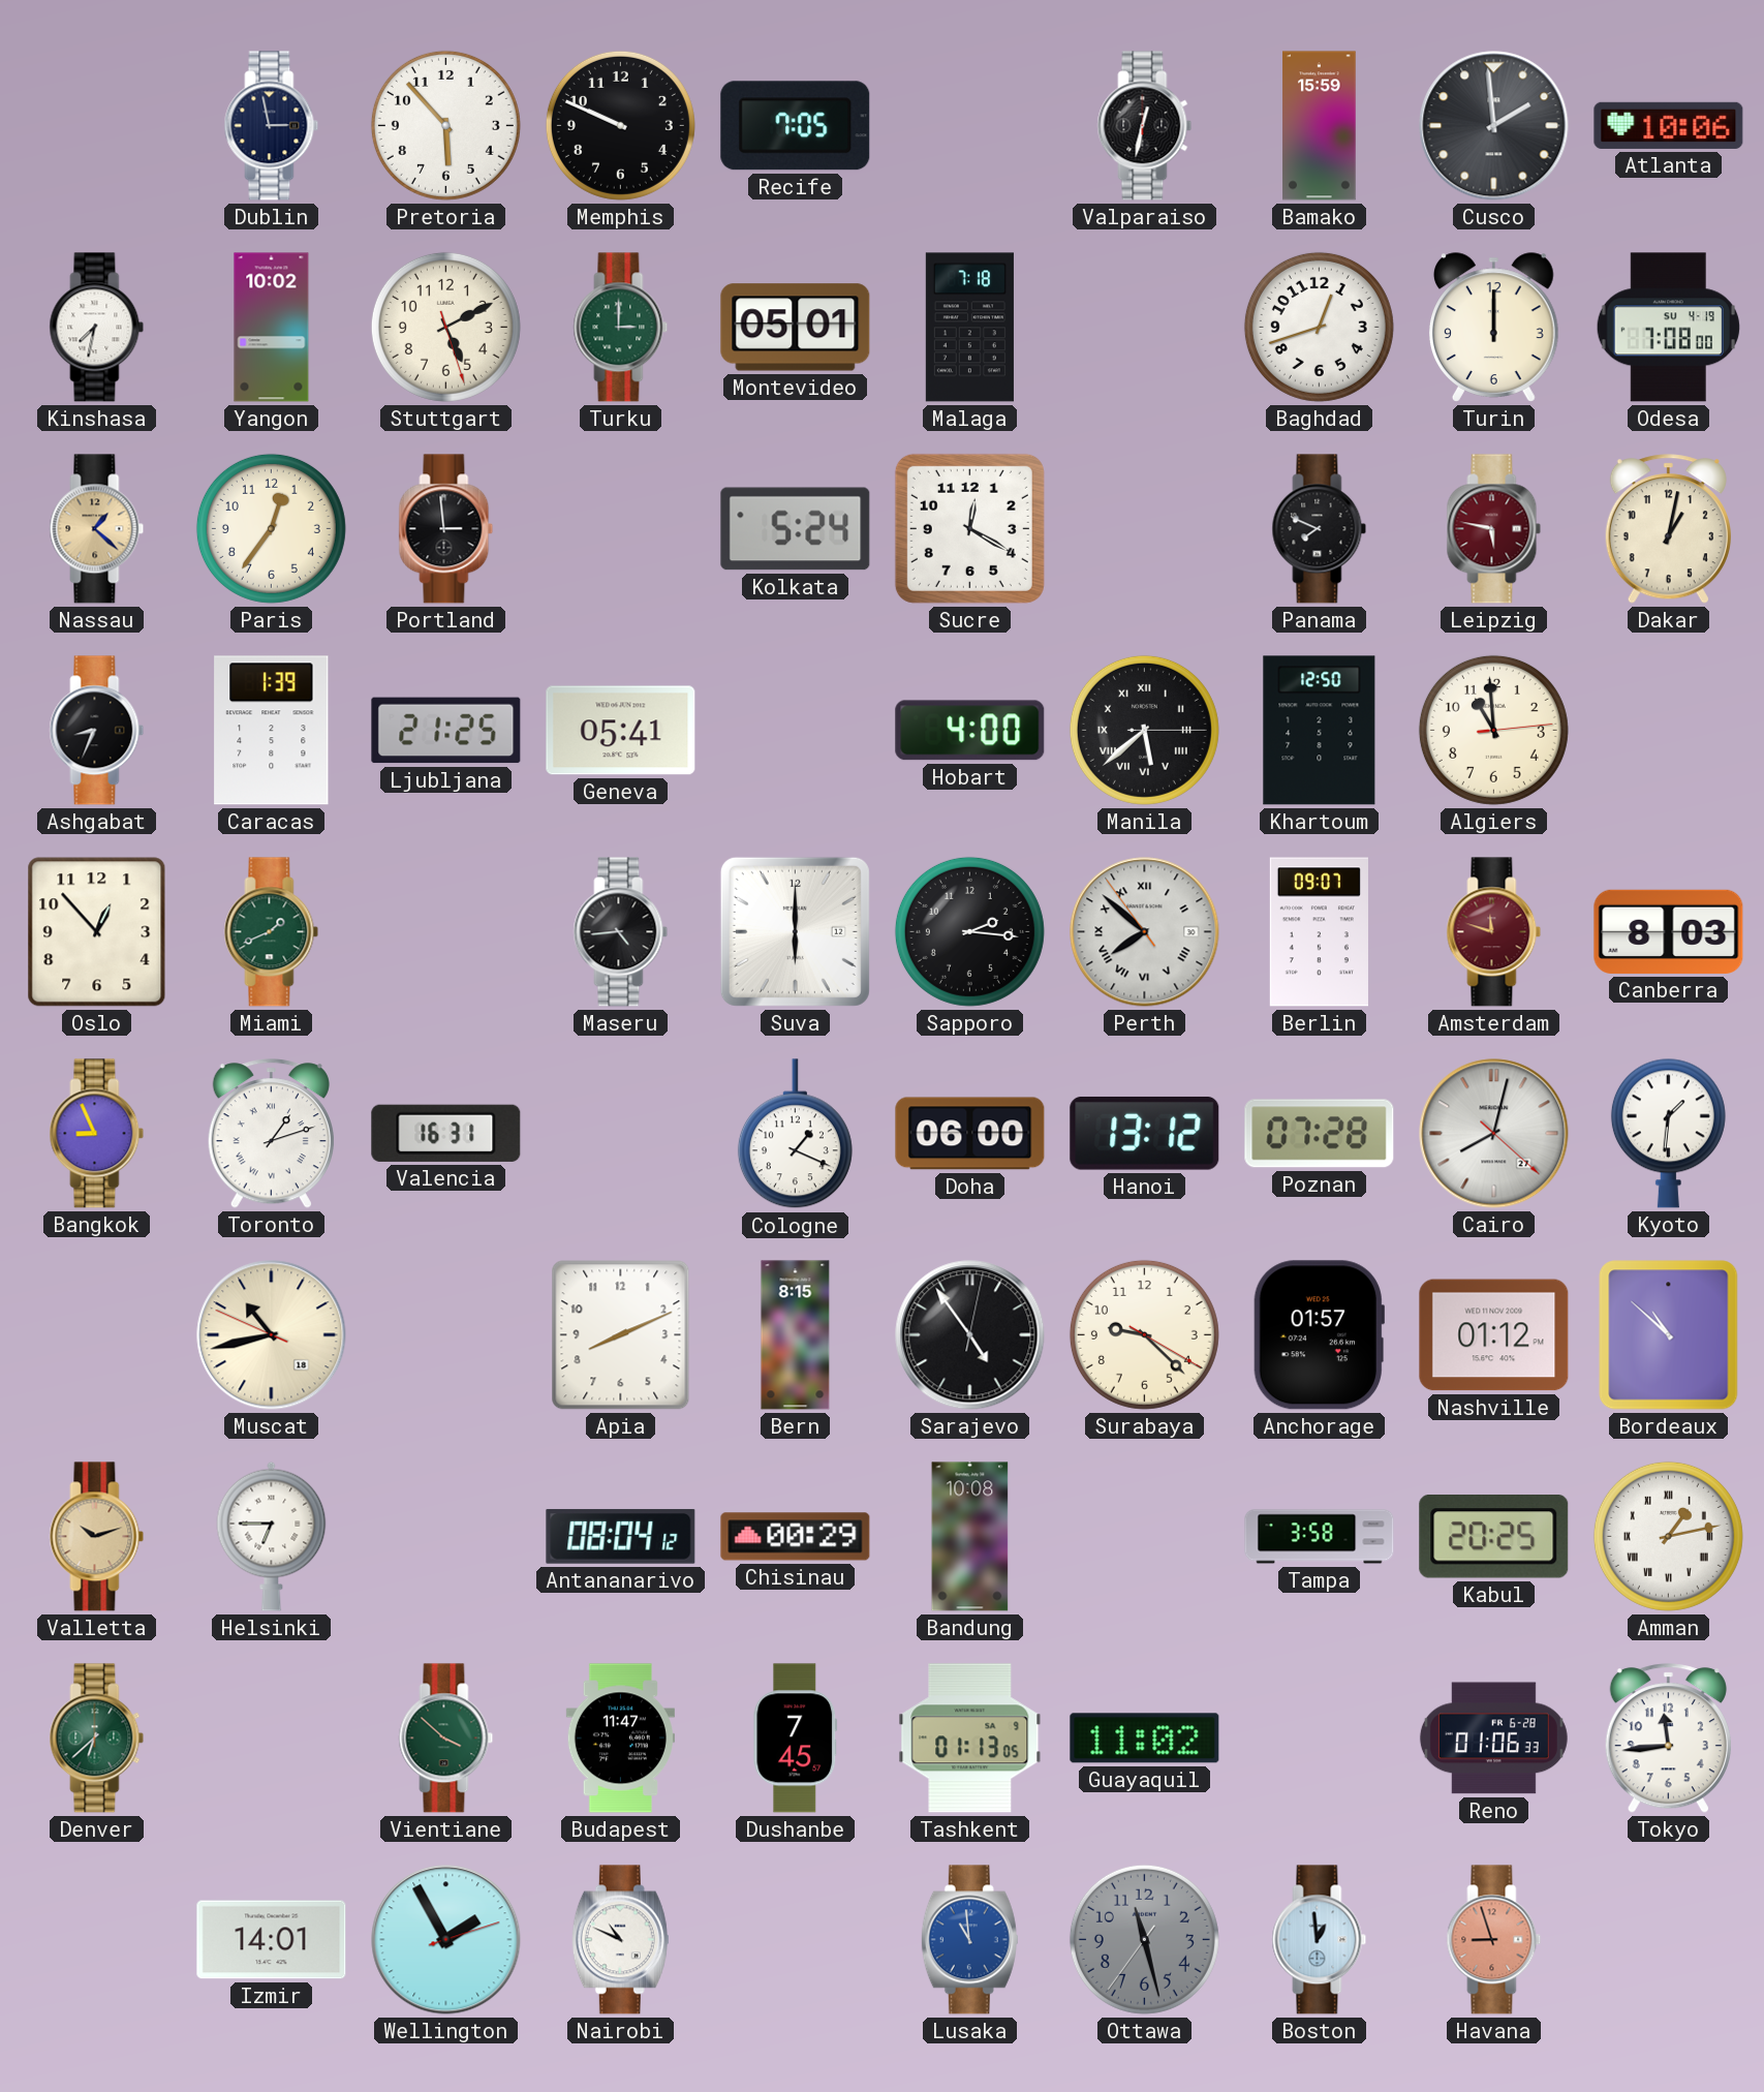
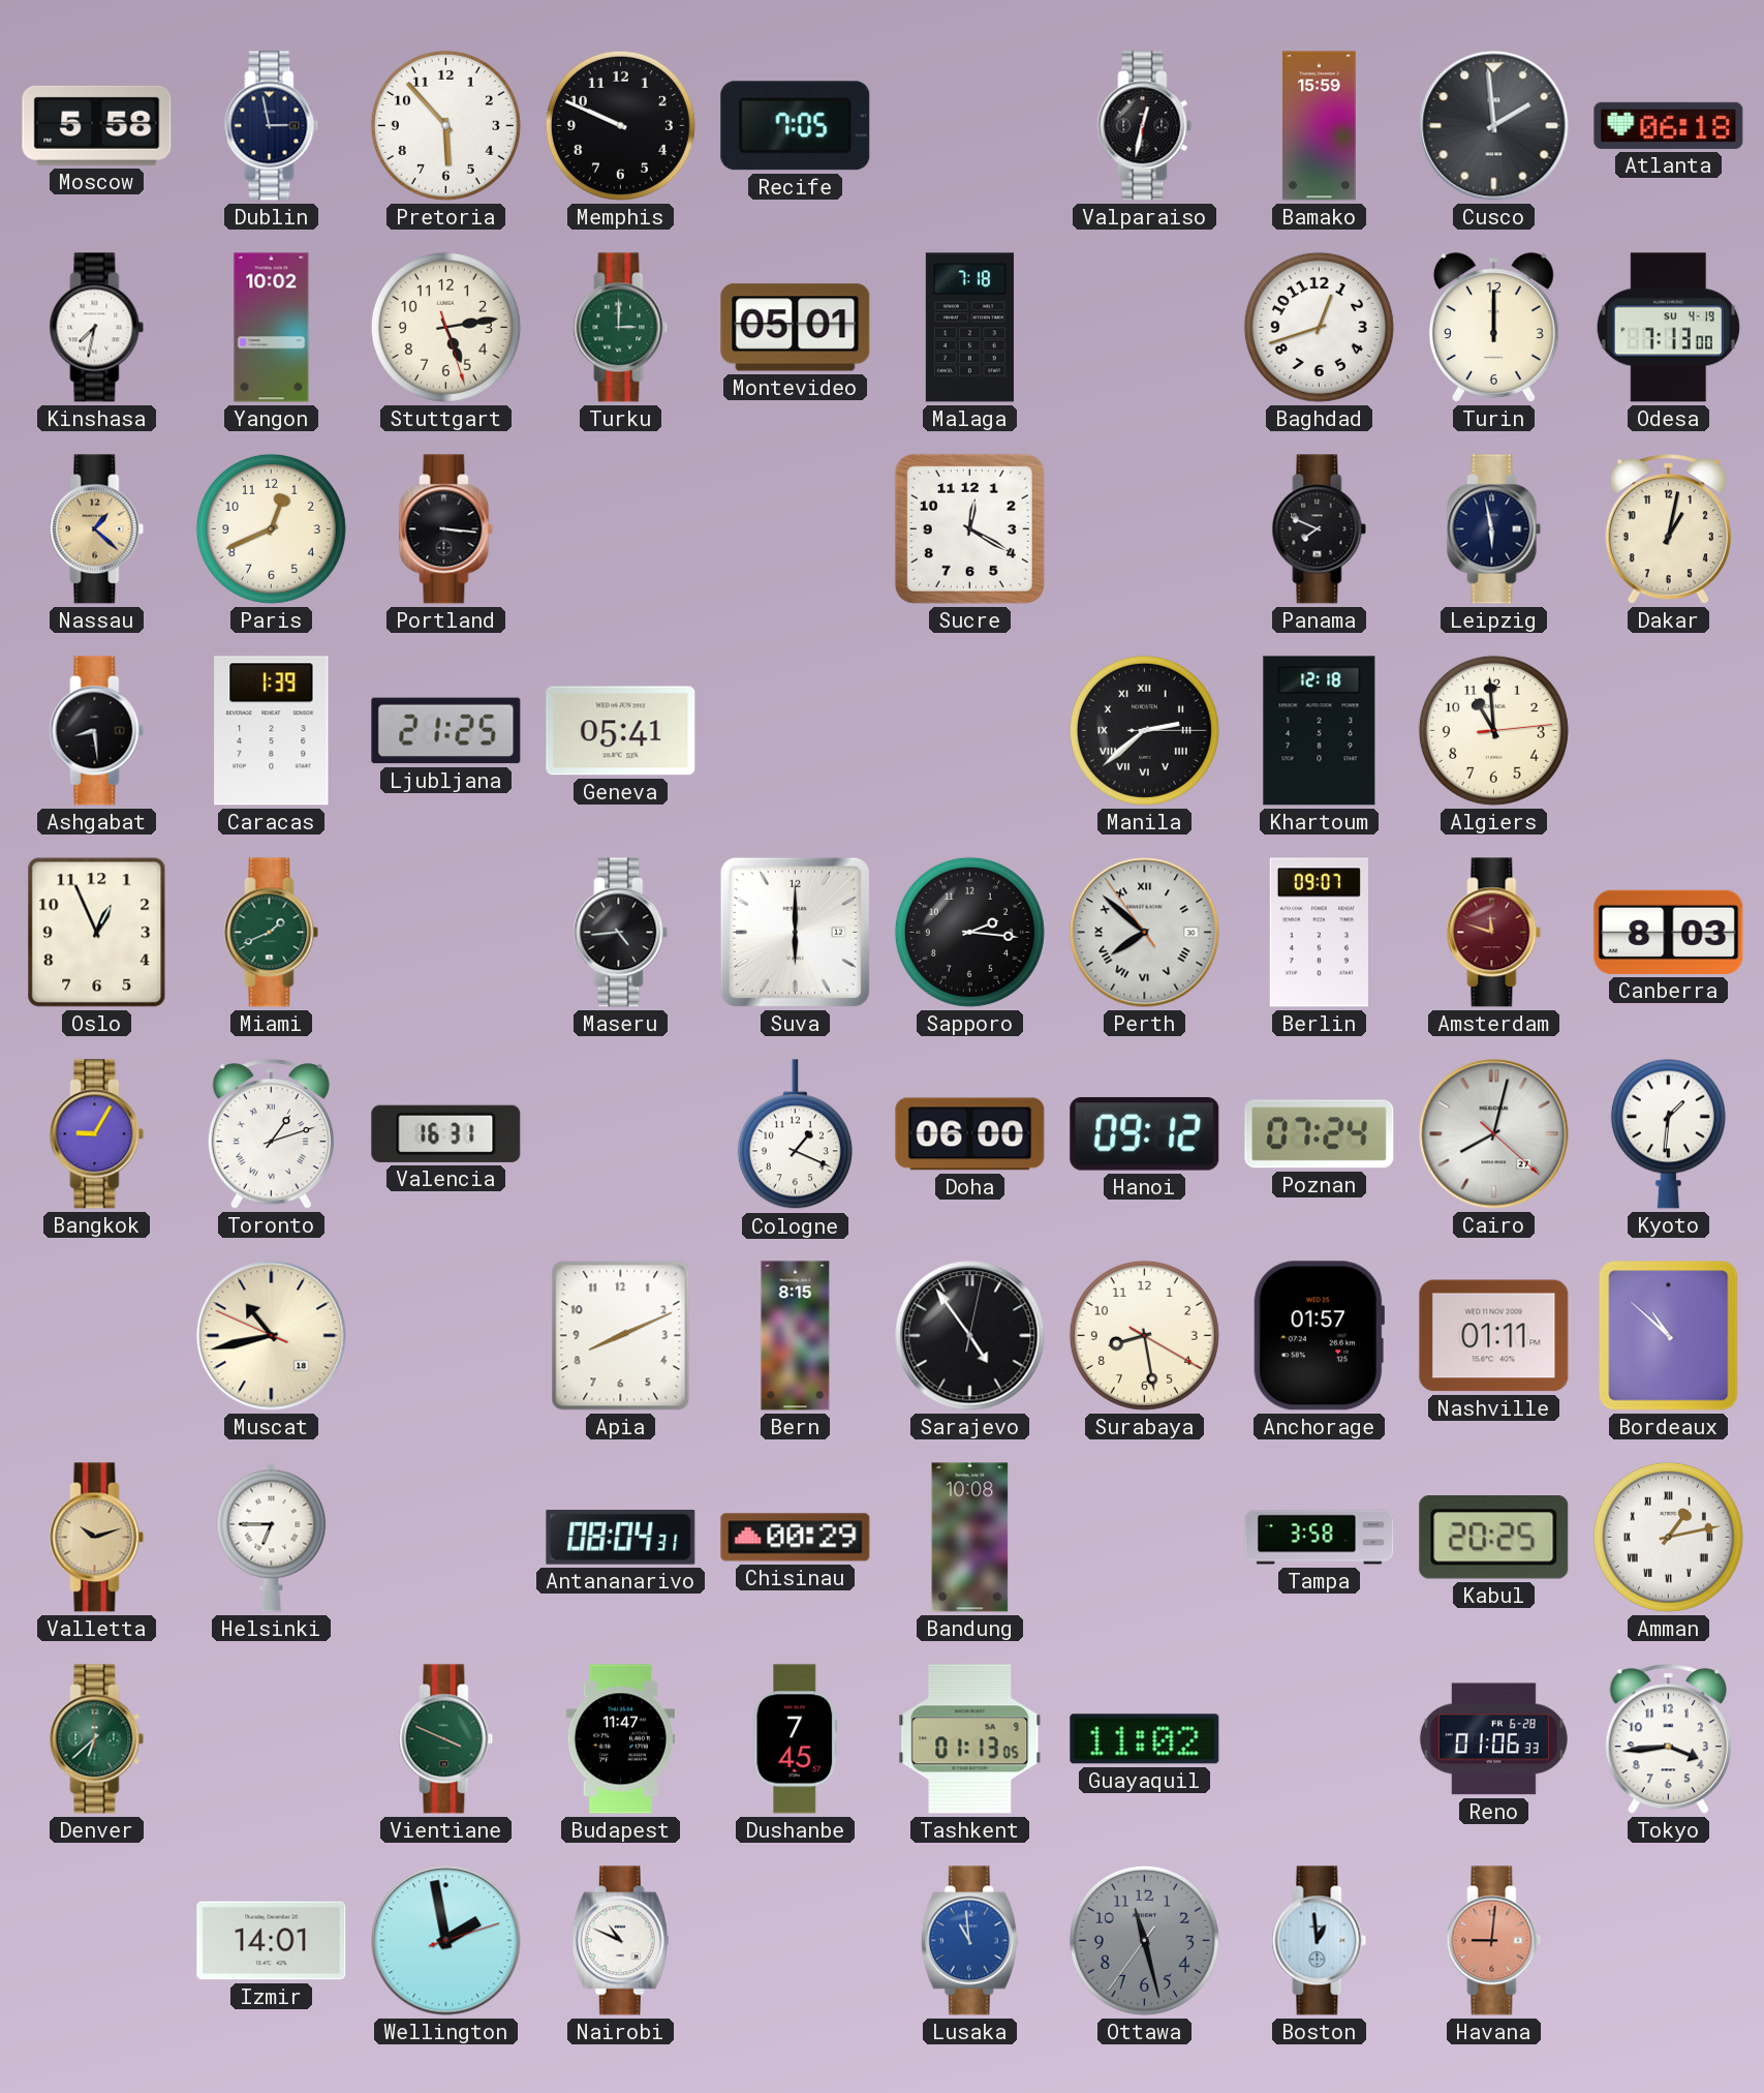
Moscow: none -> 5:58 (97, 125)
Atlanta: 10:06 -> 06:18 (1669, 125)
Stuttgart: 5:10 -> 5:13 (445, 327)
Odesa: 7:08 -> 7:13 (1668, 328)
Paris: 12:36 -> 12:41 (271, 528)
Portland: 2:59 -> 3:16 (446, 529)
Kolkata: 5:24 -> none (796, 529)
Leipzig: 5:47 -> 5:58 (1494, 529)
Leipzig dial: burgundy -> navy (1494, 529)
Ashgabat: 8:34 -> 8:29 (97, 731)
Hobart: 4:00 -> none (970, 731)
Manila: 5:38 -> 2:38 (1144, 730)
Khartoum: 12:50 -> 12:18 (1320, 731)
Oslo: 12:53 -> 12:56 (97, 933)
Bangkok: 8:56 -> 9:05 (97, 1134)
Hanoi: 13:12 -> 09:12 (1145, 1133)
Poznan: 07:28 -> 07:24 (1320, 1134)
Surabaya: 9:22 -> 8:28 (1144, 1335)
Nashville: 01:12 -> 01:11 (1494, 1336)
Antananarivo: 08:04:12 -> 08:04:31 (621, 1538)
Vientiane: 3:52 -> 3:49 (446, 1739)
Tokyo: 11:44 -> 3:44 (1668, 1739)
Wellington: 1:55 -> 1:58 (446, 1941)
Havana: 8:57 -> 9:01 (1494, 1941)
